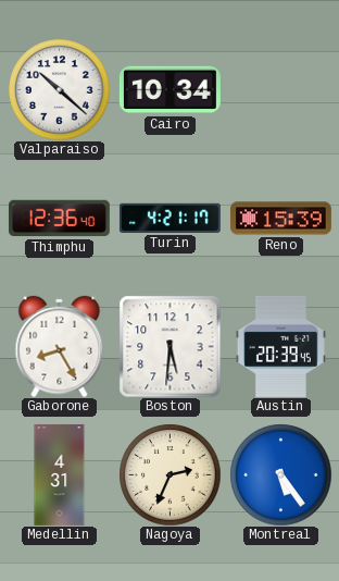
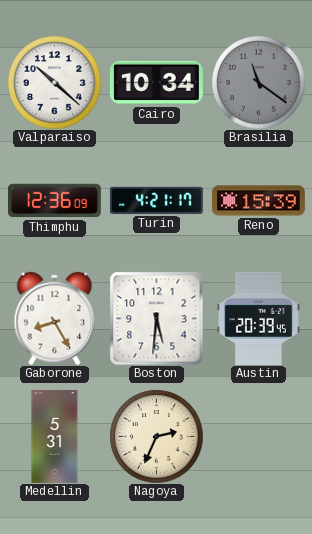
Brasilia: none -> 11:21 (258, 82)
Thimphu: 12:36:40 -> 12:36:09 (54, 201)
Medellin: 4:31 -> 5:31 (55, 436)
Montreal: 5:24 -> none (280, 474)
